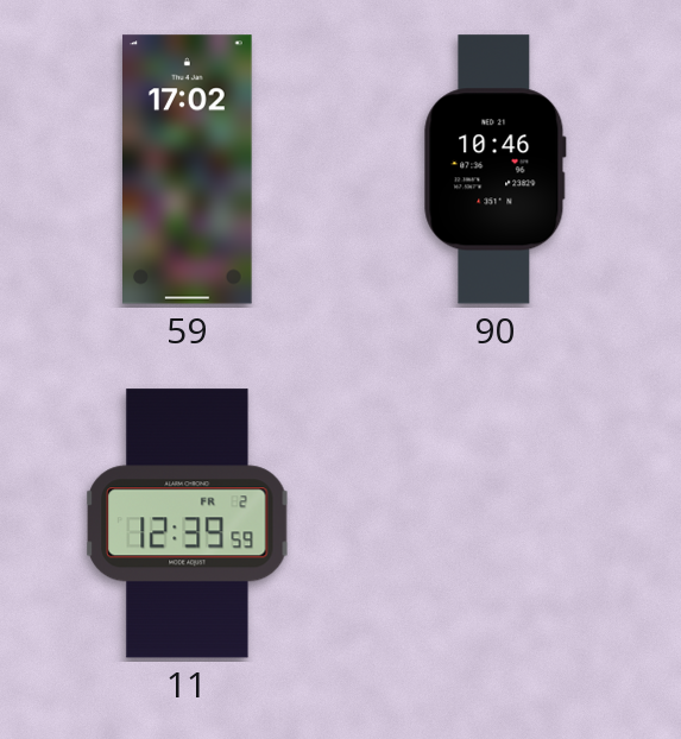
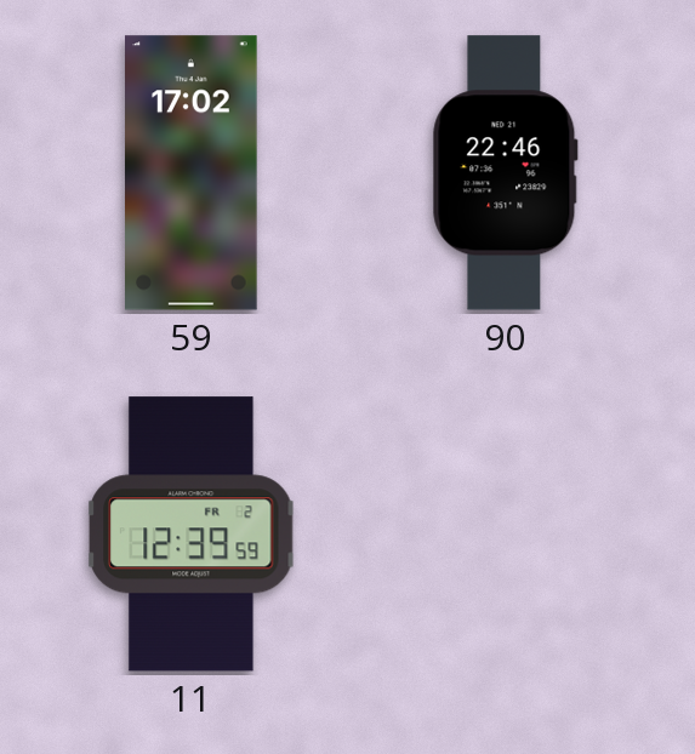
90: 10:46 -> 22:46 (505, 173)
